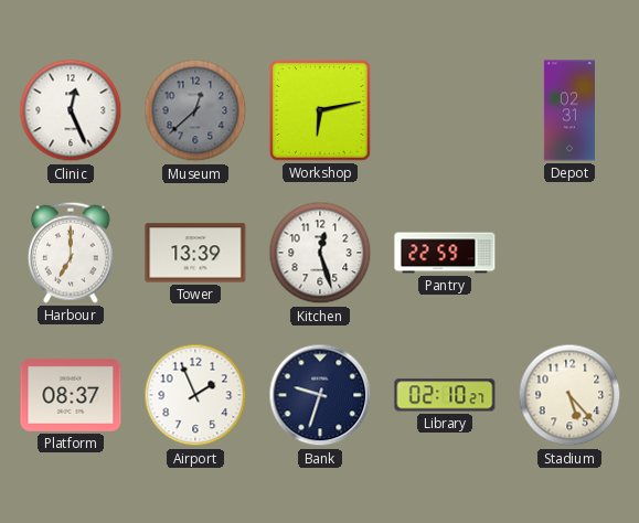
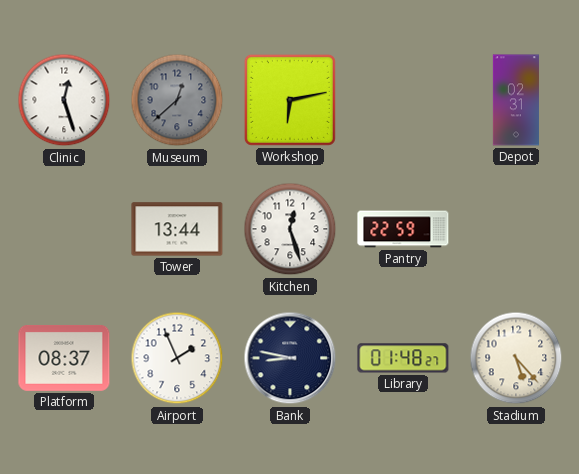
Clinic: 12:26 -> 12:27 (64, 100)
Harbour: 7:00 -> none (71, 253)
Tower: 13:39 -> 13:44 (177, 229)
Bank: 9:33 -> 8:47 (290, 358)
Library: 02:10 -> 01:48 (403, 358)
